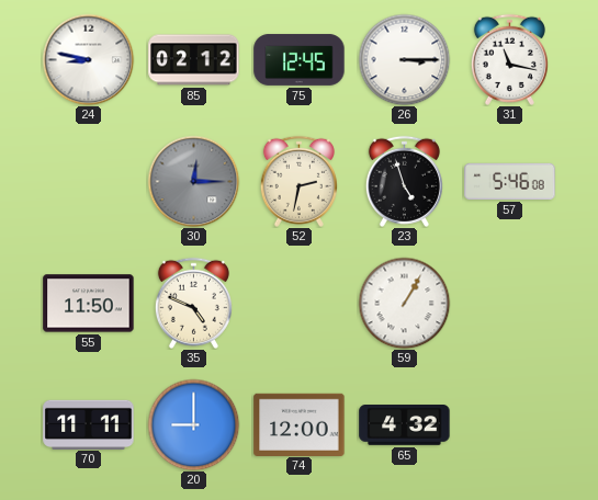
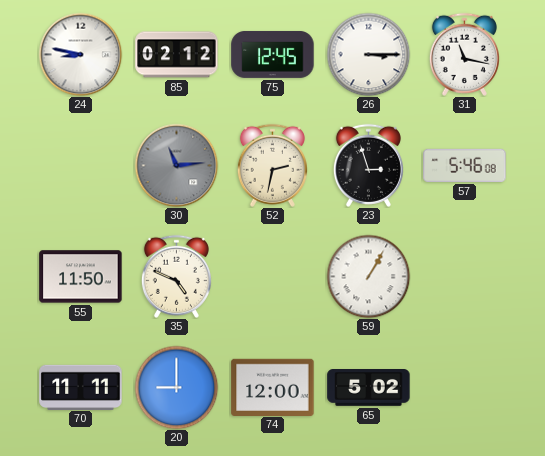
30: 12:15 -> 11:14 (176, 165)
23: 4:57 -> 2:57 (368, 165)
65: 4:32 -> 5:02 (369, 388)
